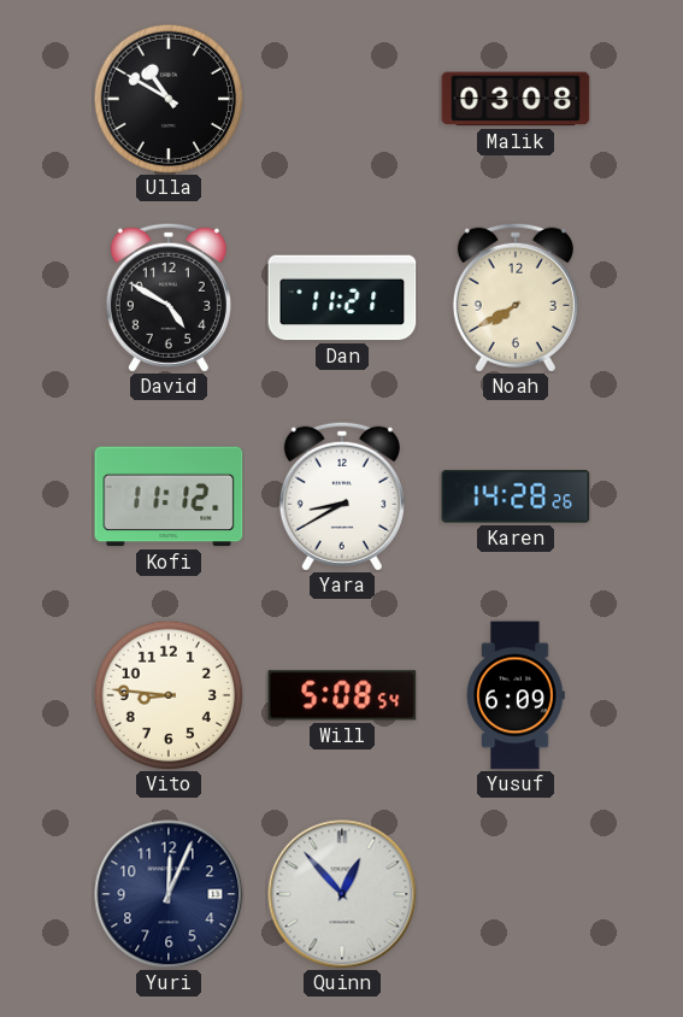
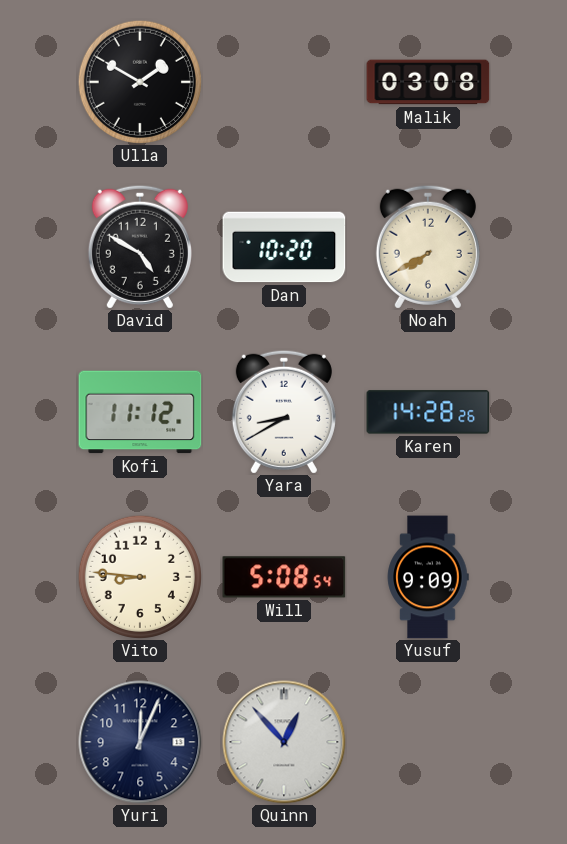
Ulla: 10:50 -> 1:50 (140, 82)
Dan: 11:21 -> 10:20 (284, 247)
Yusuf: 6:09 -> 9:09 (428, 577)
